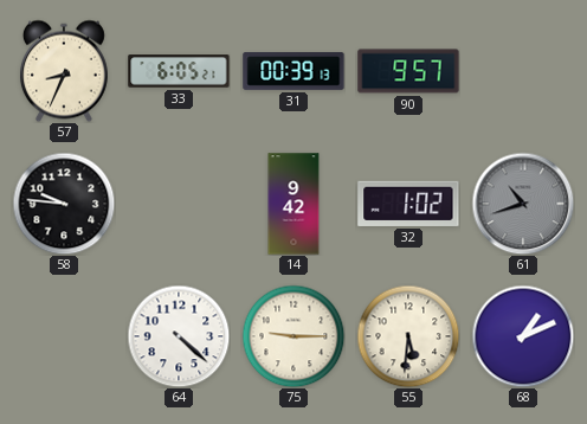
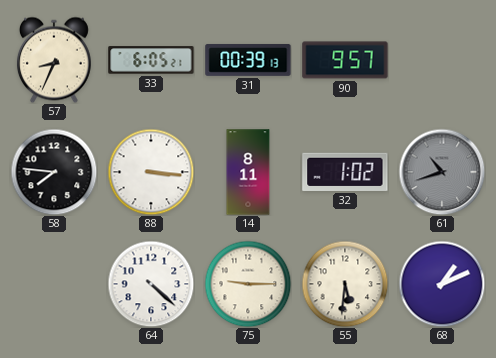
58: 9:46 -> 7:46 (54, 172)
88: none -> 3:16 (151, 172)
14: 9:42 -> 8:11 (248, 172)
